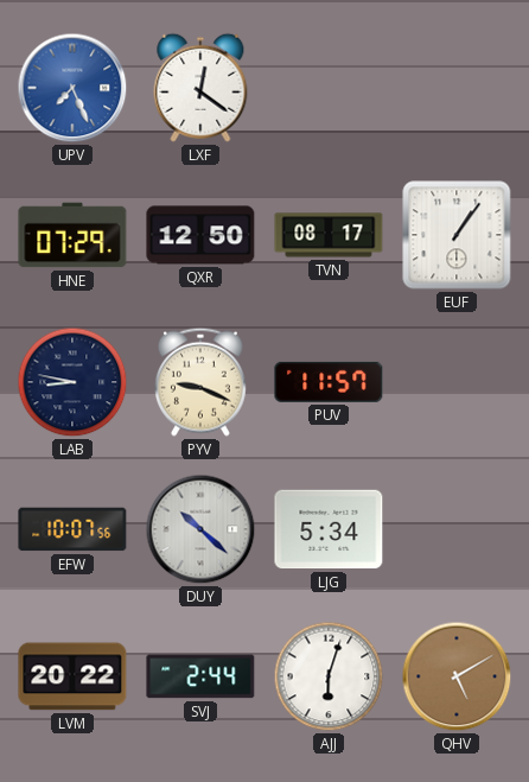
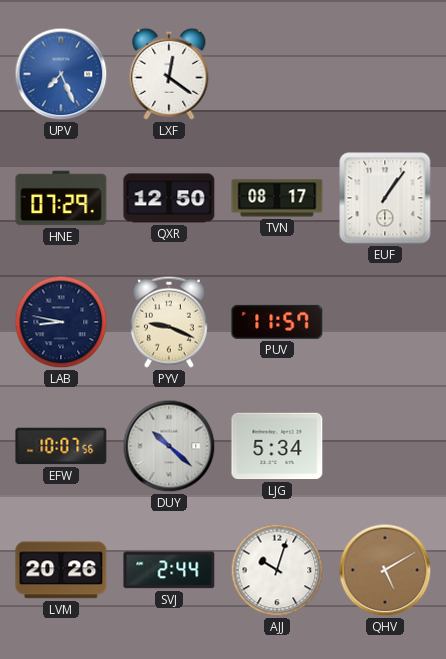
LVM: 20:22 -> 20:26 (61, 570)
AJJ: 6:03 -> 10:03 (277, 570)
